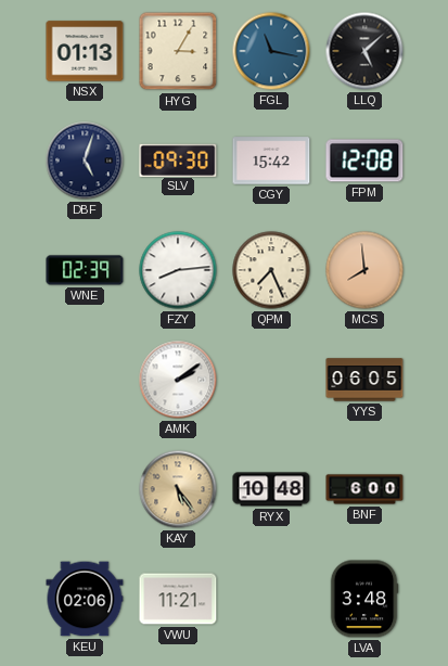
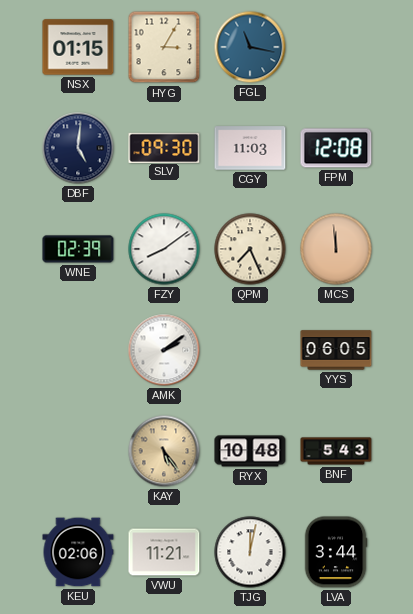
NSX: 01:13 -> 01:15 (78, 47)
LLQ: 5:08 -> none (364, 51)
DBF: 5:03 -> 5:01 (78, 148)
CGY: 15:42 -> 11:03 (250, 148)
FZY: 8:14 -> 8:09 (164, 249)
MCS: 7:59 -> 11:59 (336, 249)
BNF: 6:00 -> 5:43 (336, 451)
TJG: none -> 12:02 (250, 552)
LVA: 3:48 -> 3:44 (336, 552)
